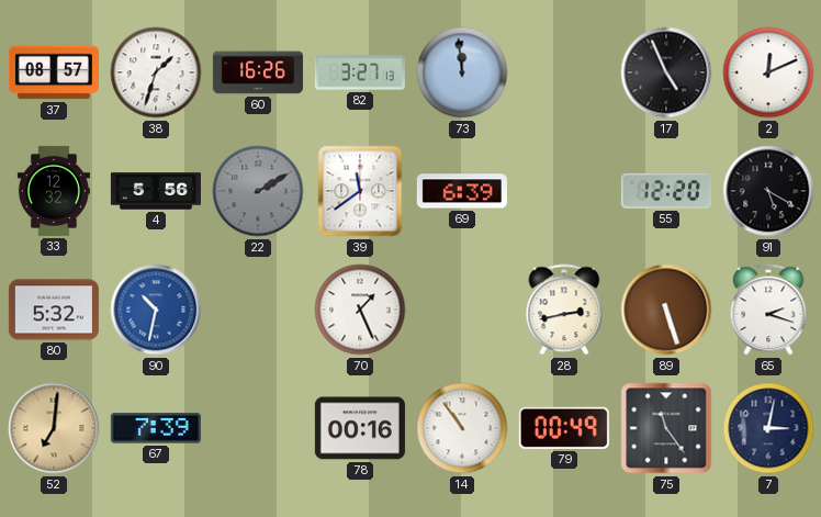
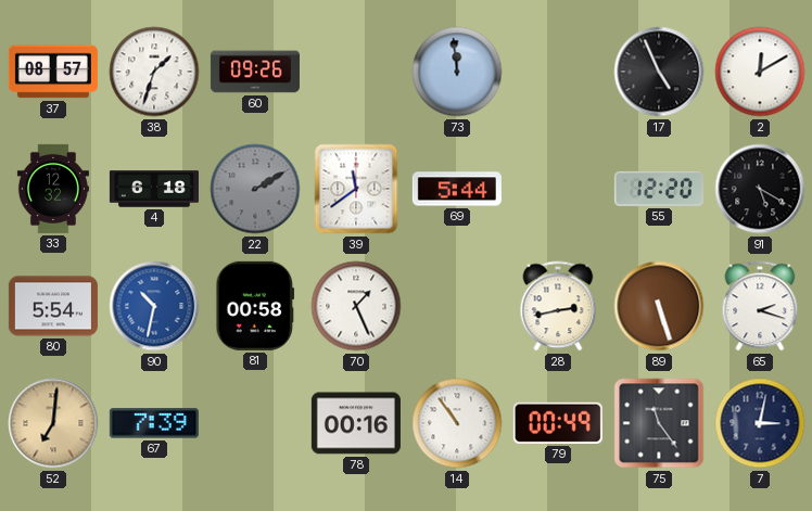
60: 16:26 -> 09:26 (255, 72)
82: 3:27 -> none (360, 72)
2: 12:11 -> 12:10 (760, 72)
4: 5:56 -> 6:18 (154, 189)
69: 6:39 -> 5:44 (457, 189)
80: 5:32 -> 5:54 (53, 306)
81: none -> 00:58 (255, 306)
